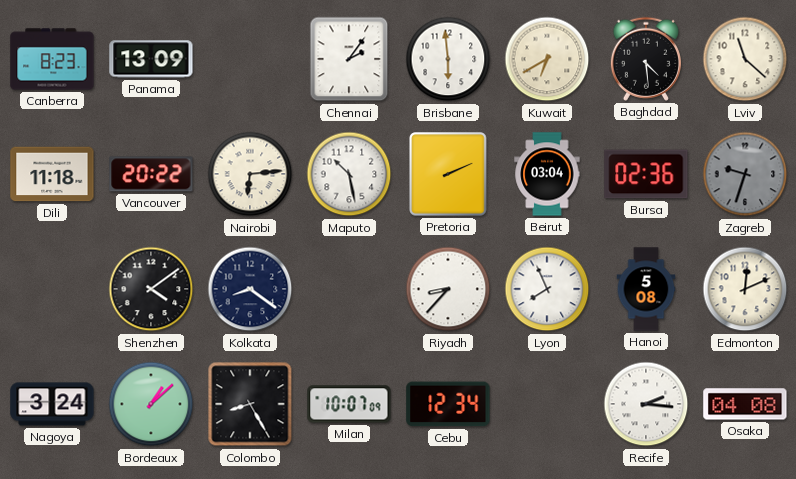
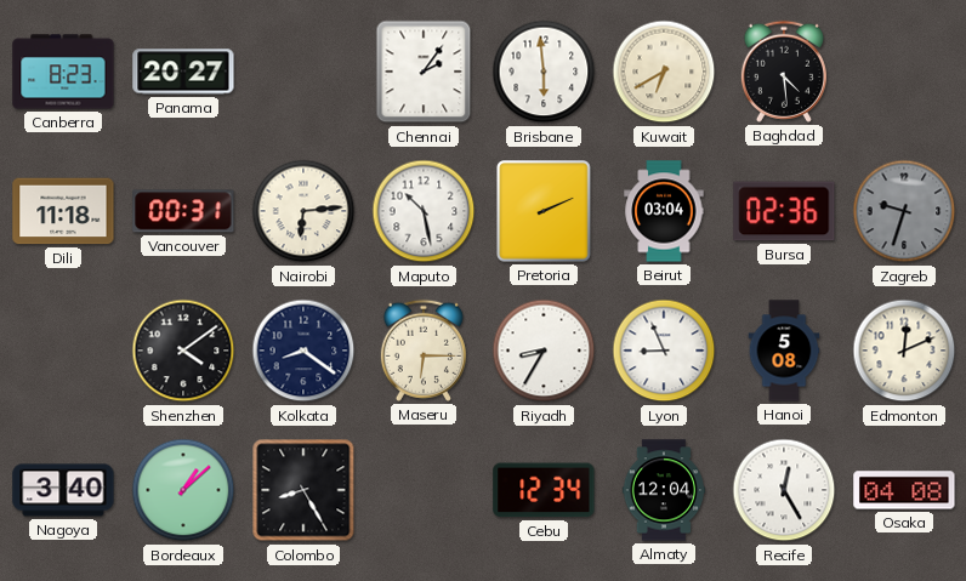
Panama: 13:09 -> 20:27 (183, 72)
Lviv: 11:22 -> none (745, 59)
Vancouver: 20:22 -> 00:31 (183, 211)
Maseru: none -> 6:15 (424, 351)
Riyadh: 8:37 -> 8:35 (544, 351)
Lyon: 7:56 -> 8:56 (664, 351)
Nagoya: 3:24 -> 3:40 (63, 490)
Milan: 10:07 -> none (349, 404)
Almaty: none -> 12:04 (664, 490)
Recife: 2:16 -> 12:25 (784, 490)
